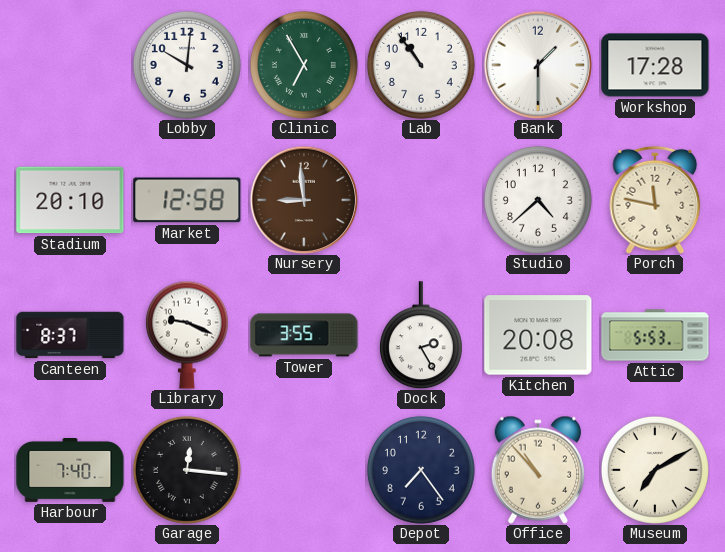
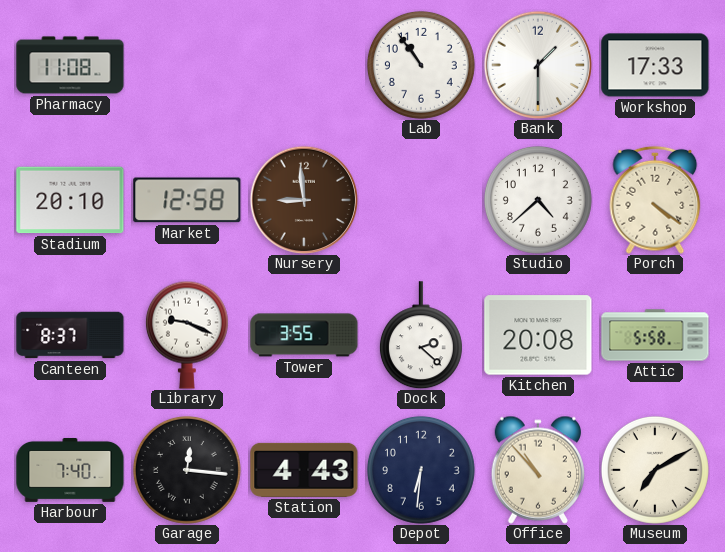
Pharmacy: none -> 11:08 (70, 65)
Lobby: 10:01 -> none (187, 65)
Clinic: 6:55 -> none (304, 65)
Workshop: 17:28 -> 17:33 (655, 65)
Porch: 11:47 -> 4:21 (655, 200)
Dock: 2:25 -> 2:22 (421, 335)
Attic: 5:53 -> 5:58 (655, 335)
Station: none -> 4:43 (304, 470)
Depot: 7:24 -> 6:31 (421, 470)
